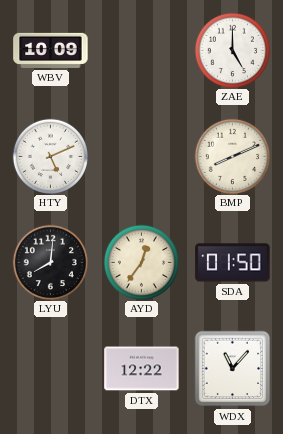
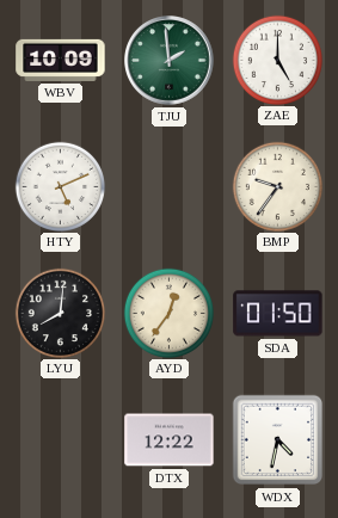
TJU: none -> 1:59 (170, 61)
BMP: 8:11 -> 9:36 (277, 186)
WDX: 11:07 -> 4:32 (278, 440)
